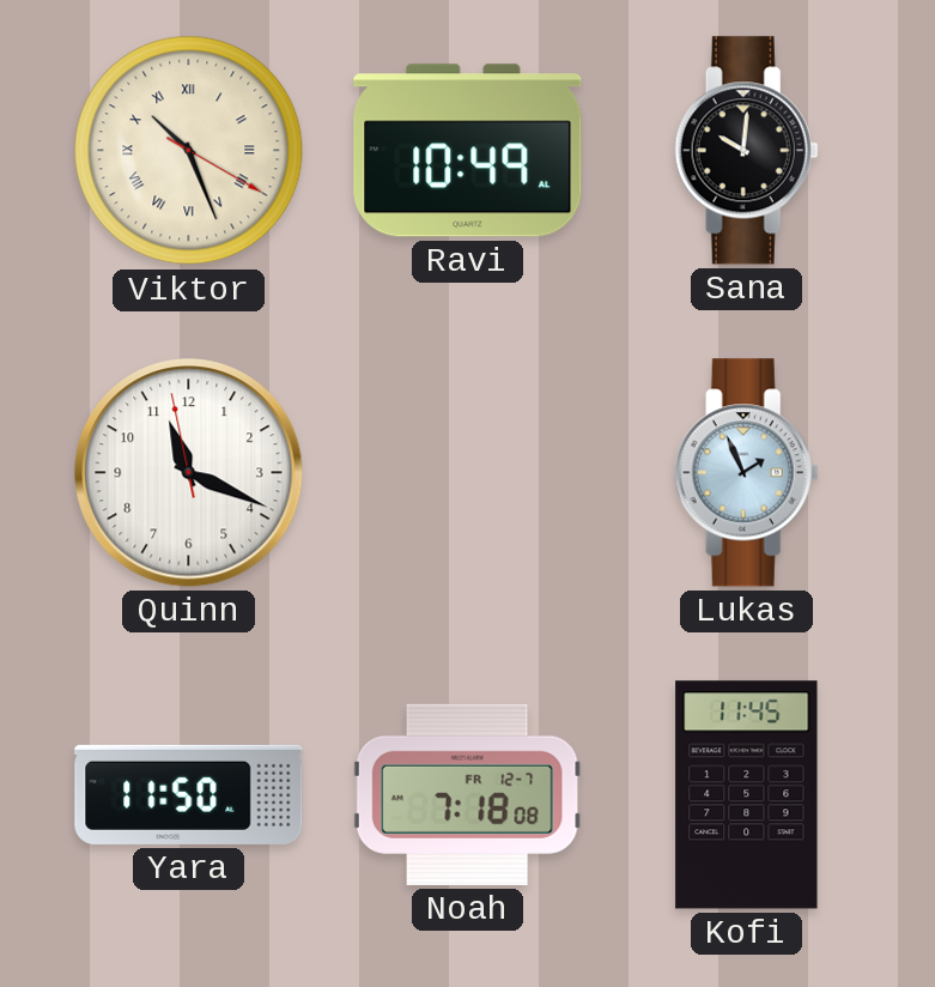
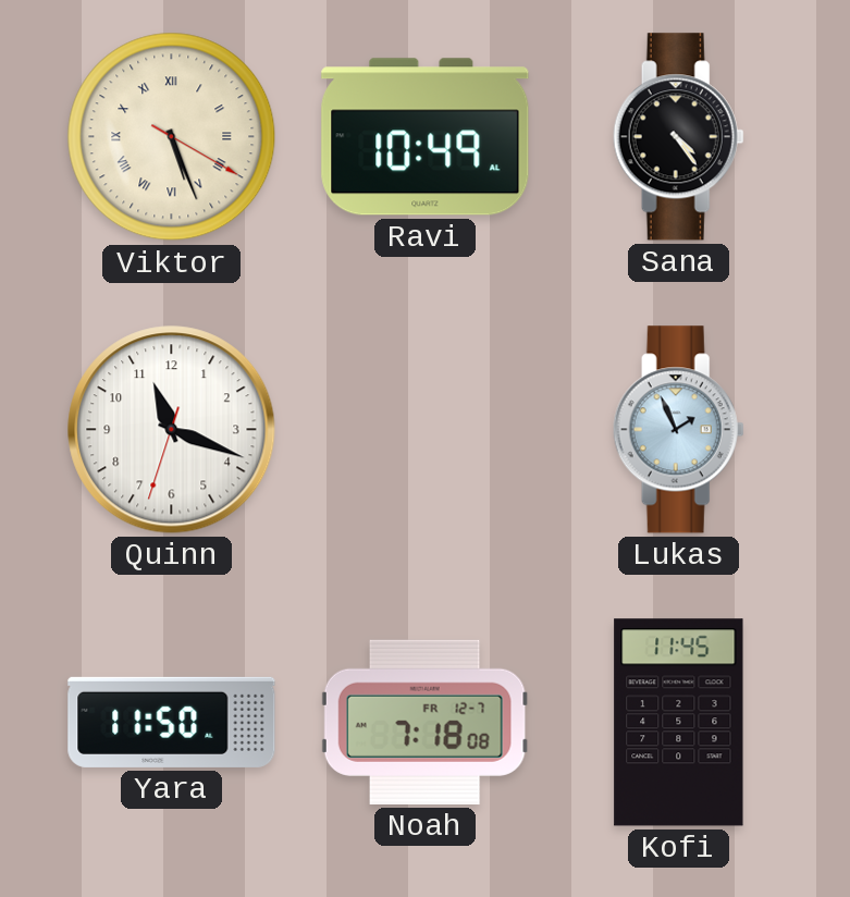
Viktor: 10:26 -> 5:26 (172, 137)
Sana: 10:01 -> 4:24 (678, 137)
Quinn: 11:18:58 -> 11:18:33 (172, 430)
